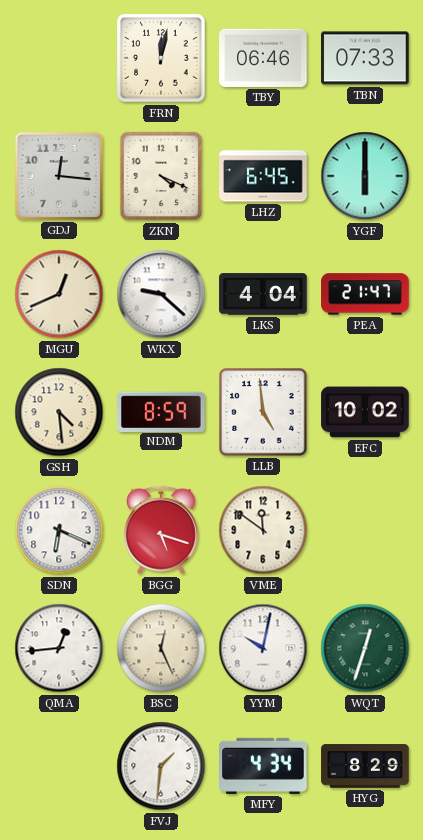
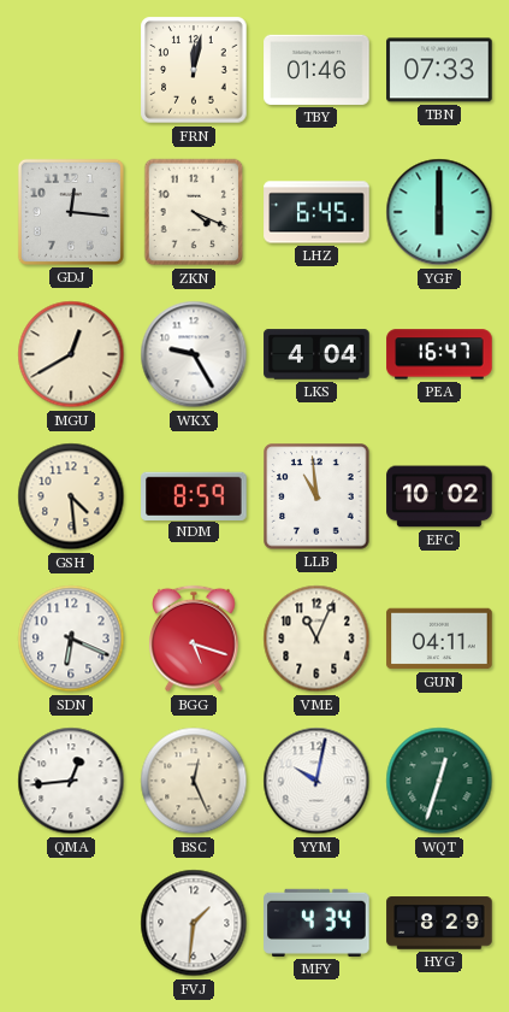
TBY: 06:46 -> 01:46 (316, 70)
MGU: 12:41 -> 12:40 (71, 354)
WKX: 9:22 -> 9:25 (194, 354)
PEA: 21:47 -> 16:47 (439, 354)
LLB: 4:59 -> 10:59 (316, 496)
VME: 11:51 -> 11:04 (316, 639)
GUN: none -> 04:11 (439, 639)
